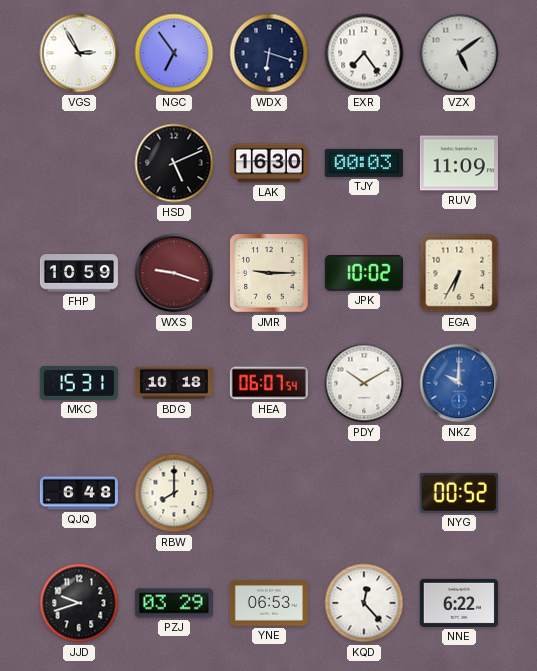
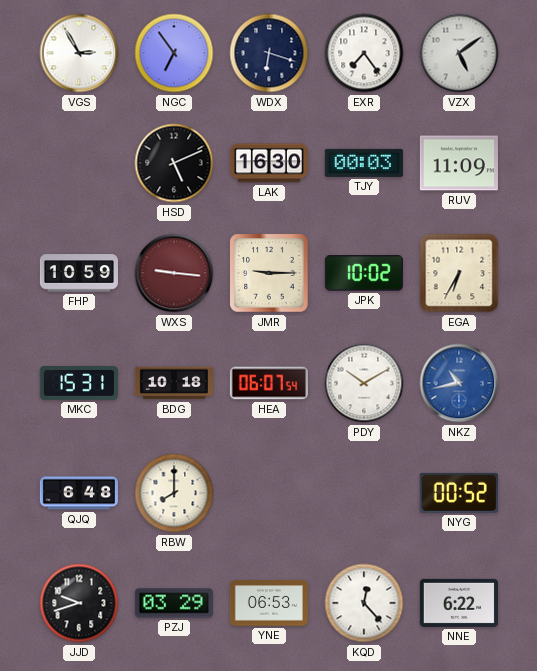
WXS: 9:18 -> 9:16 (174, 273)
NKZ: 10:00 -> 10:43 (459, 383)
